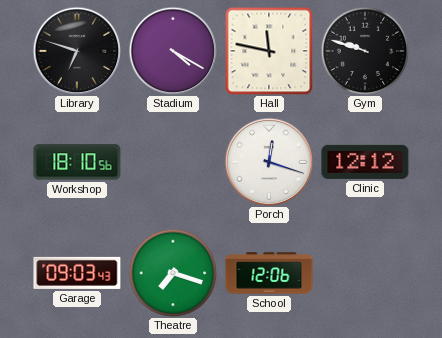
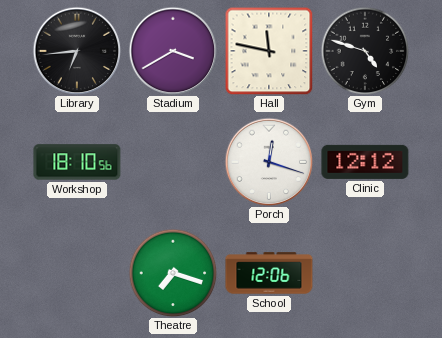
Library: 6:48 -> 6:44 (77, 51)
Stadium: 4:20 -> 3:40 (173, 51)
Gym: 9:48 -> 4:48 (365, 51)
Garage: 09:03 -> none (77, 273)
